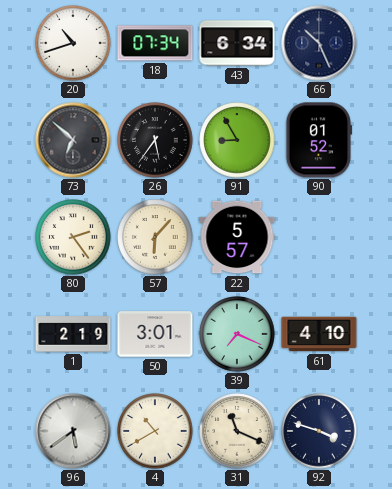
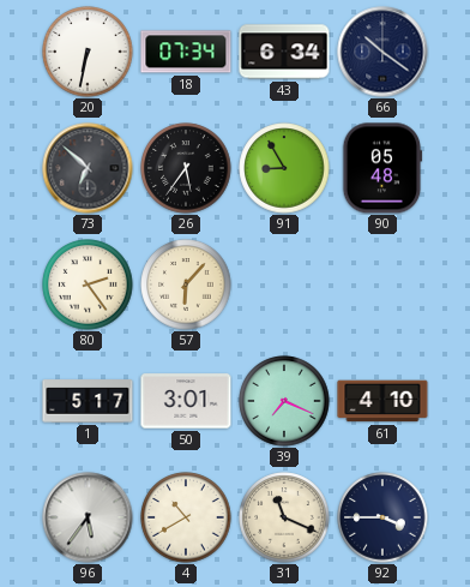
20: 10:42 -> 6:32 (88, 52)
66: 10:26 -> 10:21 (382, 52)
90: 01:52 -> 05:48 (382, 168)
22: 5:57 -> none (237, 237)
1: 2:19 -> 5:17 (88, 401)
96: 5:39 -> 5:36 (88, 517)
92: 3:48 -> 3:45 (382, 517)
